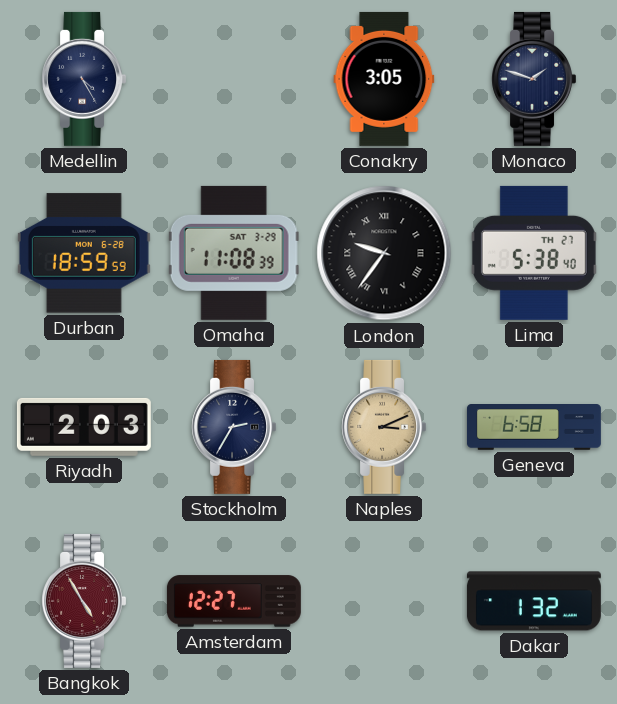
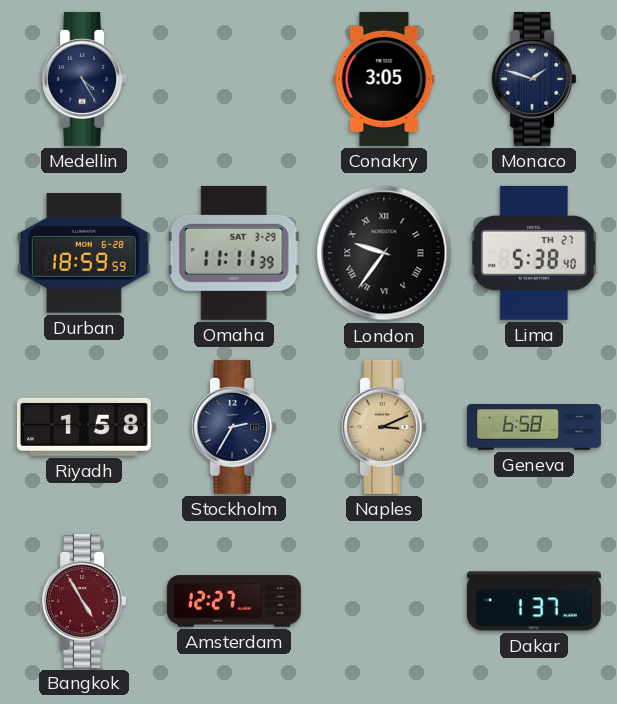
Omaha: 11:08 -> 11:11 (234, 253)
Riyadh: 2:03 -> 1:58 (84, 427)
Dakar: 1:32 -> 1:37 (534, 601)
